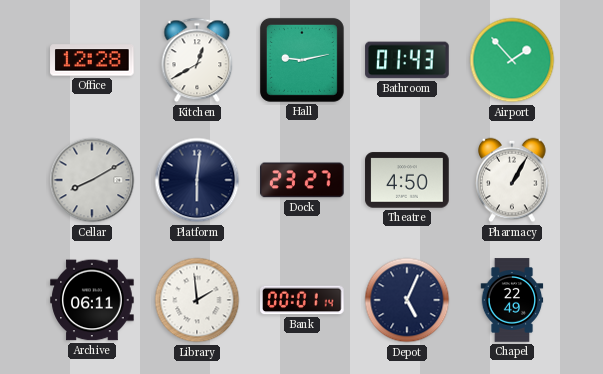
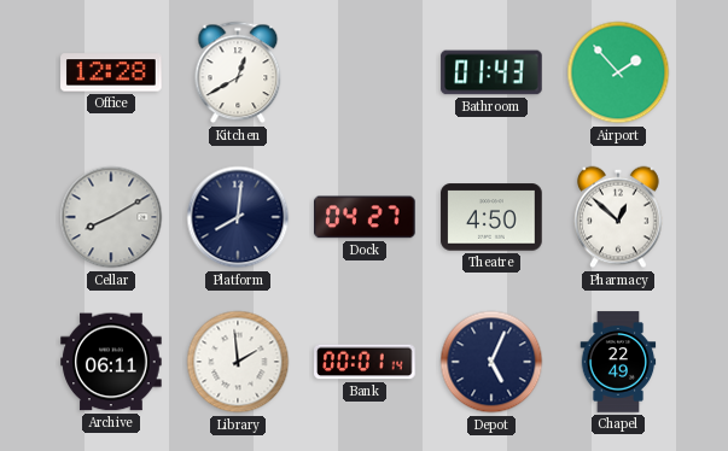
Hall: 9:13 -> none (302, 60)
Platform: 6:01 -> 8:01 (238, 217)
Dock: 23:27 -> 04:27 (365, 217)
Pharmacy: 1:05 -> 12:52 (618, 217)
